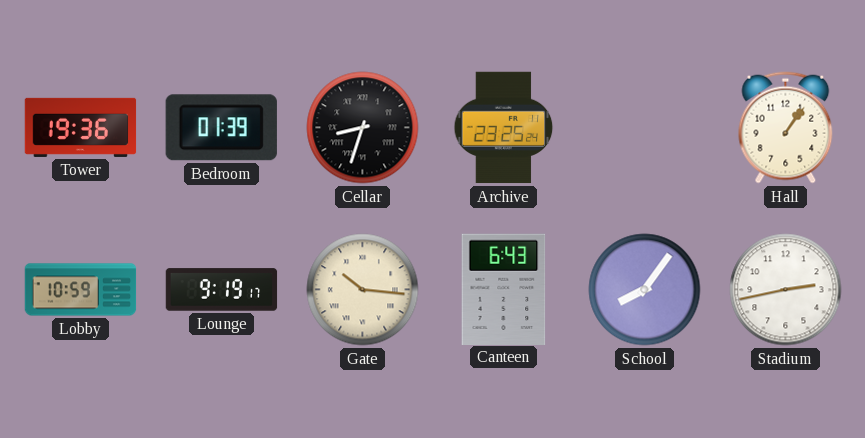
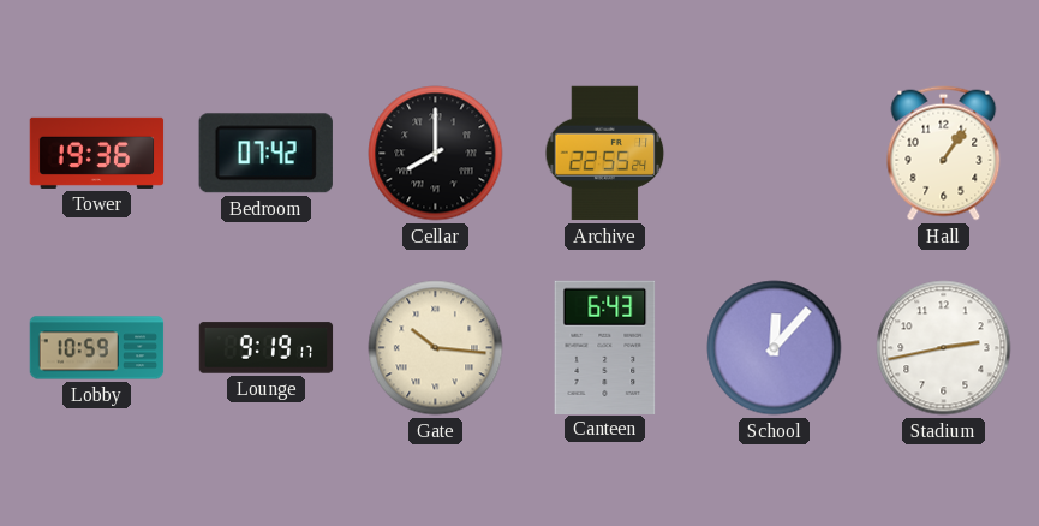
Bedroom: 01:39 -> 07:42 (265, 154)
Cellar: 8:33 -> 8:00 (436, 154)
Archive: 23:25 -> 22:55 (605, 154)
School: 8:06 -> 12:07 (775, 348)
